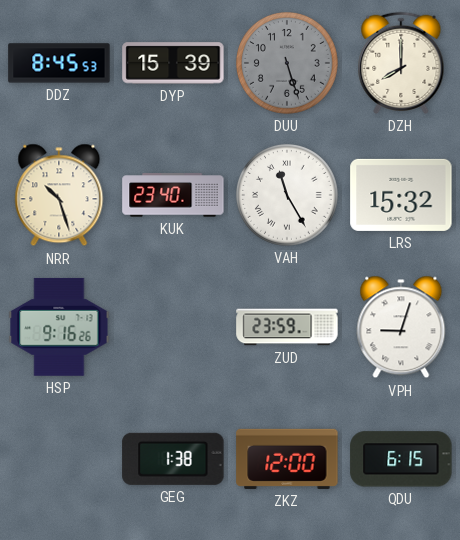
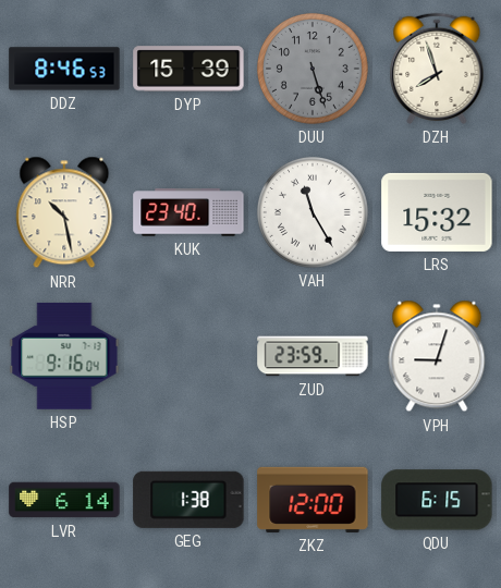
DDZ: 8:45 -> 8:46 (64, 69)
DZH: 8:00 -> 7:57 (437, 69)
NRR: 10:27 -> 10:28 (64, 212)
HSP: 9:16:26 -> 9:16:04 (64, 356)
LVR: none -> 6:14 (64, 500)
